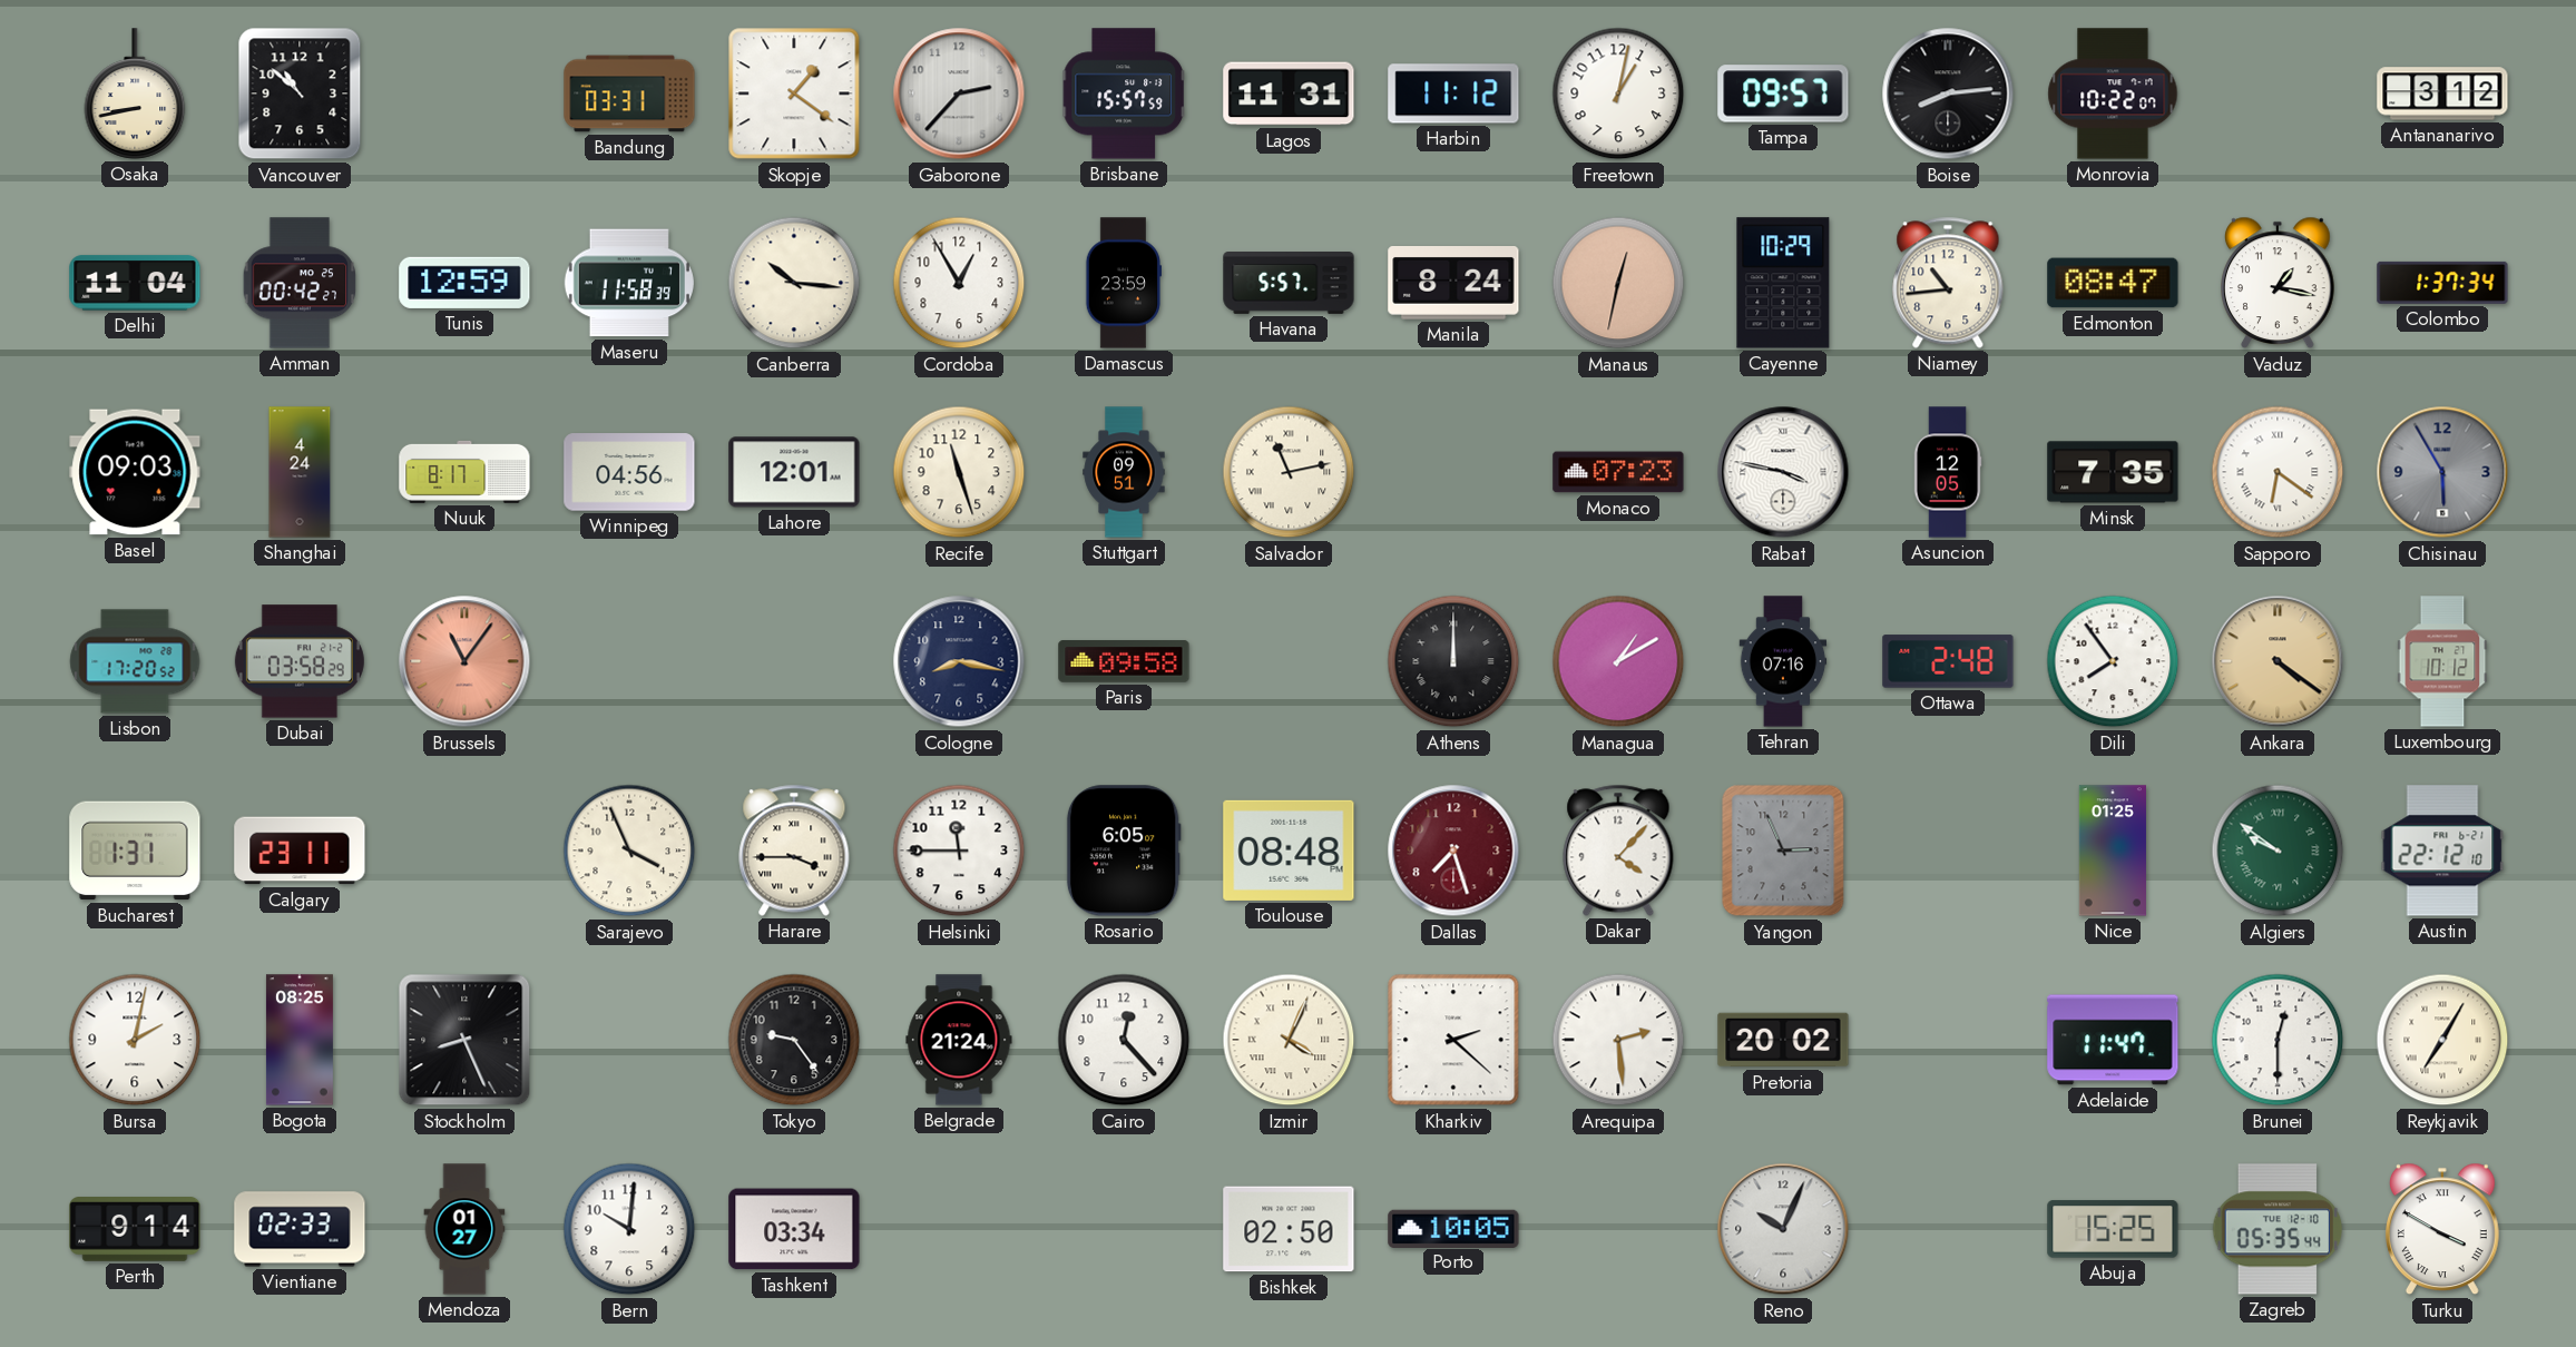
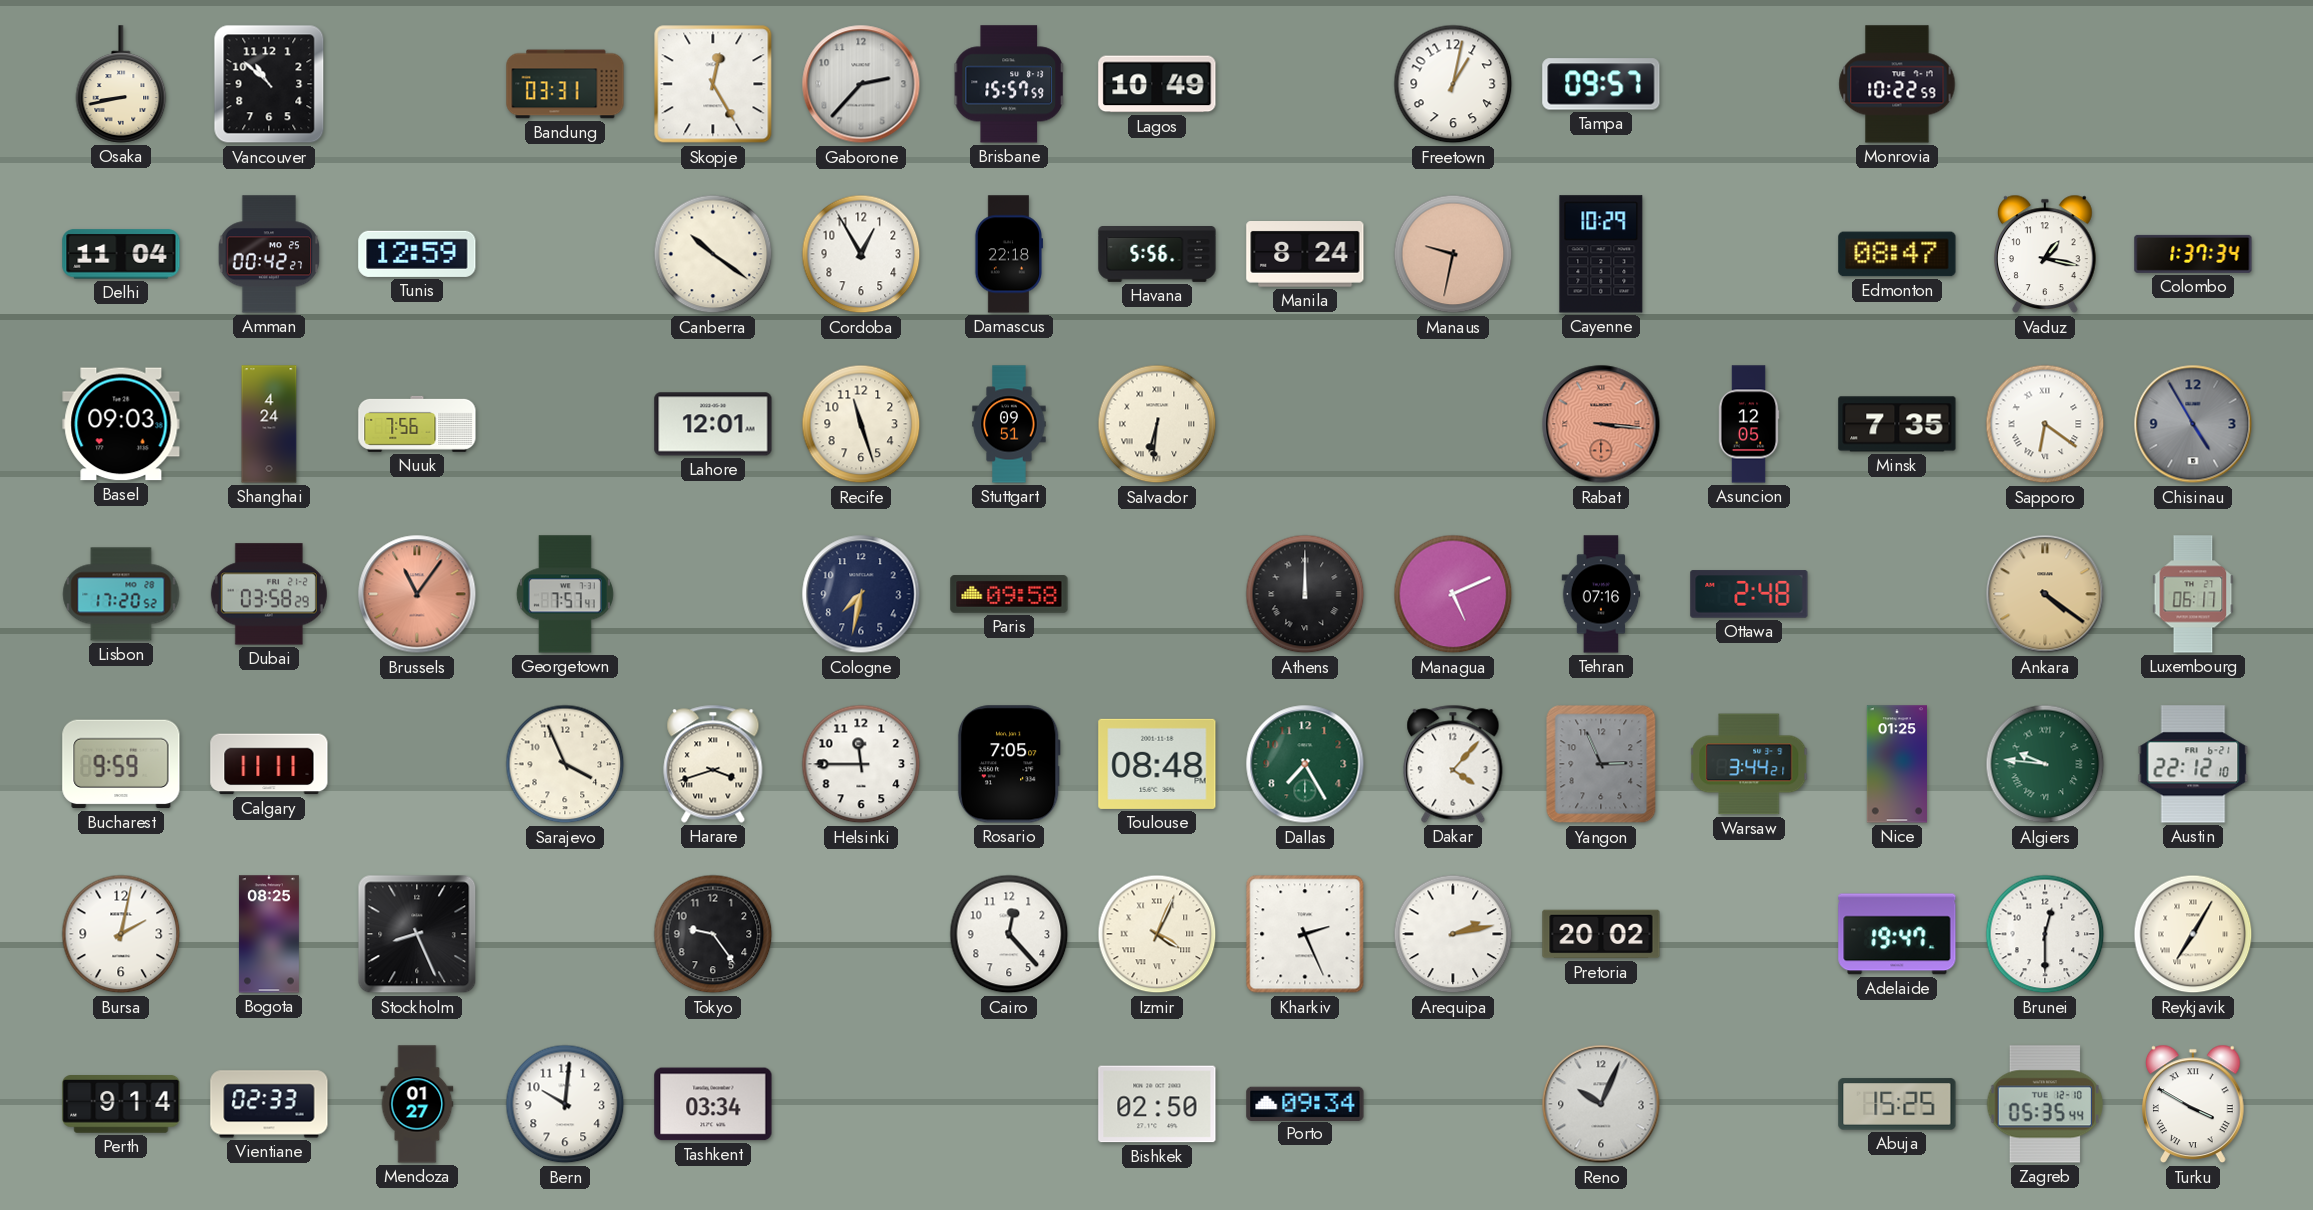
Skopje: 1:21 -> 12:25 (713, 84)
Lagos: 11:31 -> 10:49 (1157, 84)
Harbin: 11:12 -> none (1453, 94)
Boise: 8:14 -> none (1948, 94)
Monrovia: 10:22:07 -> 10:22:59 (1897, 84)
Antananarivo: 3:12 -> none (2442, 94)
Maseru: 11:58 -> none (629, 283)
Canberra: 10:16 -> 10:21 (713, 254)
Damascus: 23:59 -> 22:18 (1008, 254)
Havana: 5:57 -> 5:56 (1157, 255)
Manaus: 12:32 -> 9:32 (1453, 254)
Niamey: 10:44 -> none (1948, 283)
Nuuk: 8:17 -> 7:56 (417, 424)
Winnipeg: 04:56 -> none (629, 472)
Salvador: 11:13 -> 6:31 (1157, 424)
Monaco: 07:23 -> none (1618, 472)
Rabat: 3:47 -> 3:16 (1601, 424)
Rabat dial: white -> salmon (1601, 424)
Chisinau: 5:55 -> 4:55 (2193, 424)
Georgetown: none -> 7:57 (565, 594)
Cologne: 8:17 -> 7:32 (861, 594)
Managua: 1:10 -> 5:11 (1453, 594)
Dili: 7:54 -> none (2113, 661)
Luxembourg: 10:12 -> 06:17 (2193, 594)
Bucharest: 1:31 -> 9:59 (121, 764)
Calgary: 23:11 -> 11:11 (269, 764)
Harare: 3:45 -> 3:42 (713, 764)
Rosario: 6:05 -> 7:05 (1009, 764)
Dallas: 7:27 -> 7:25 (1305, 764)
Dallas dial: burgundy -> green (1305, 764)
Warsaw: none -> 3:44 (1750, 764)
Algiers: 9:51 -> 9:46 (2045, 764)
Belgrade: 21:24 -> none (959, 1040)
Kharkiv: 2:22 -> 2:26 (1305, 934)
Arequipa: 2:29 -> 2:13 (1453, 934)
Adelaide: 11:47 -> 19:47 (1897, 934)
Porto: 10:05 -> 09:34 (1305, 1103)
